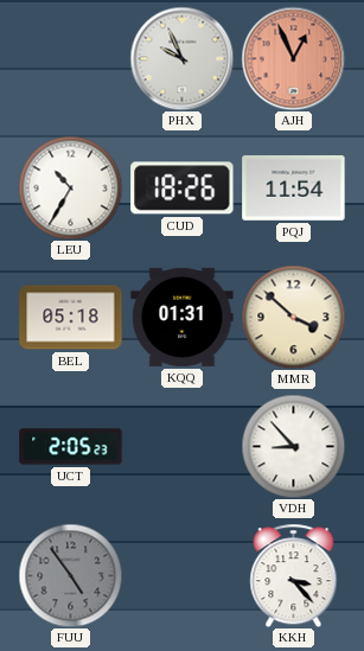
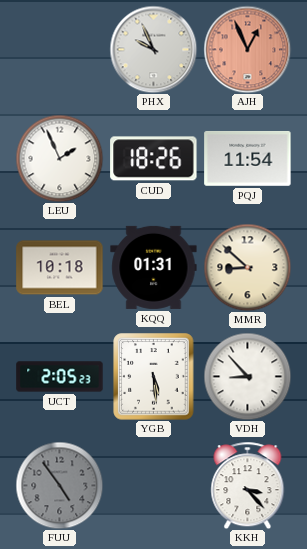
LEU: 10:35 -> 1:56 (59, 158)
BEL: 05:18 -> 10:18 (60, 268)
MMR: 3:52 -> 8:52 (247, 267)
YGB: none -> 5:29 (154, 377)
